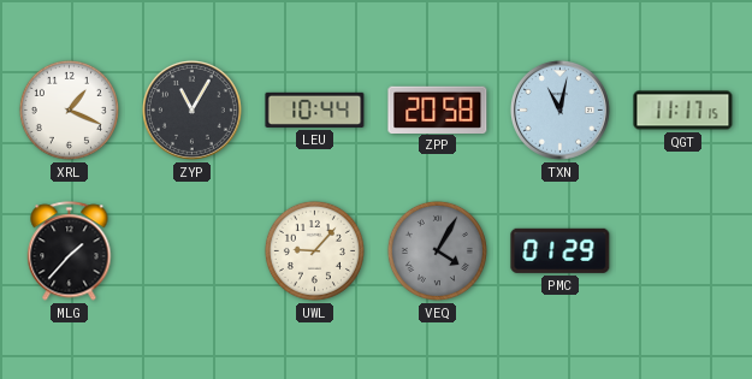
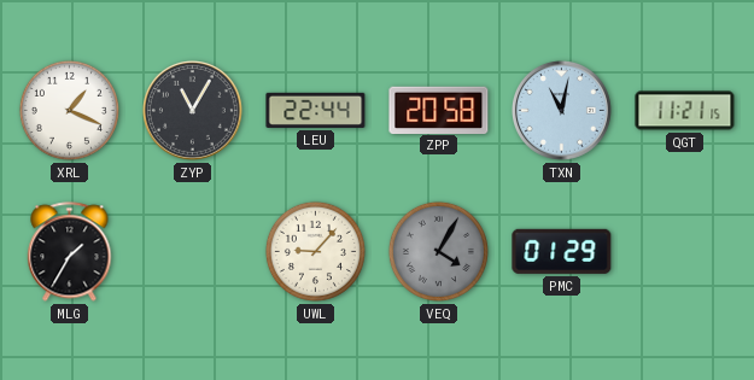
LEU: 10:44 -> 22:44 (316, 110)
QGT: 11:17 -> 11:21 (685, 111)
MLG: 1:37 -> 1:35 (70, 252)
